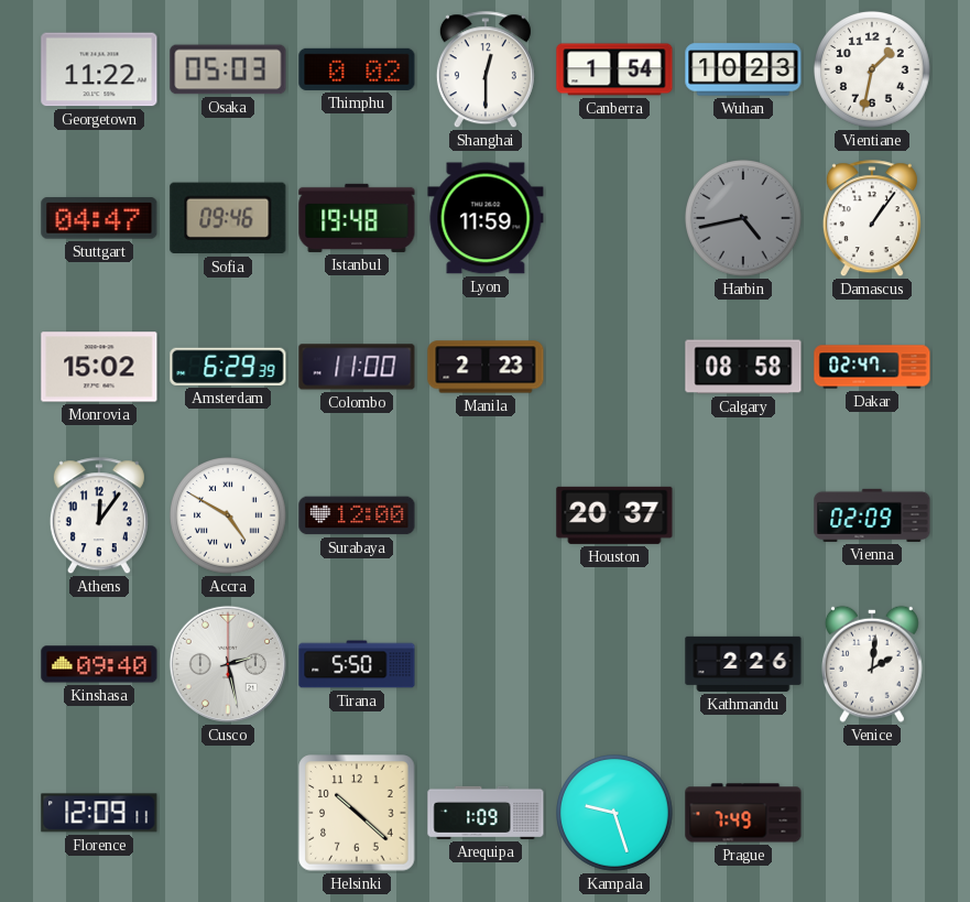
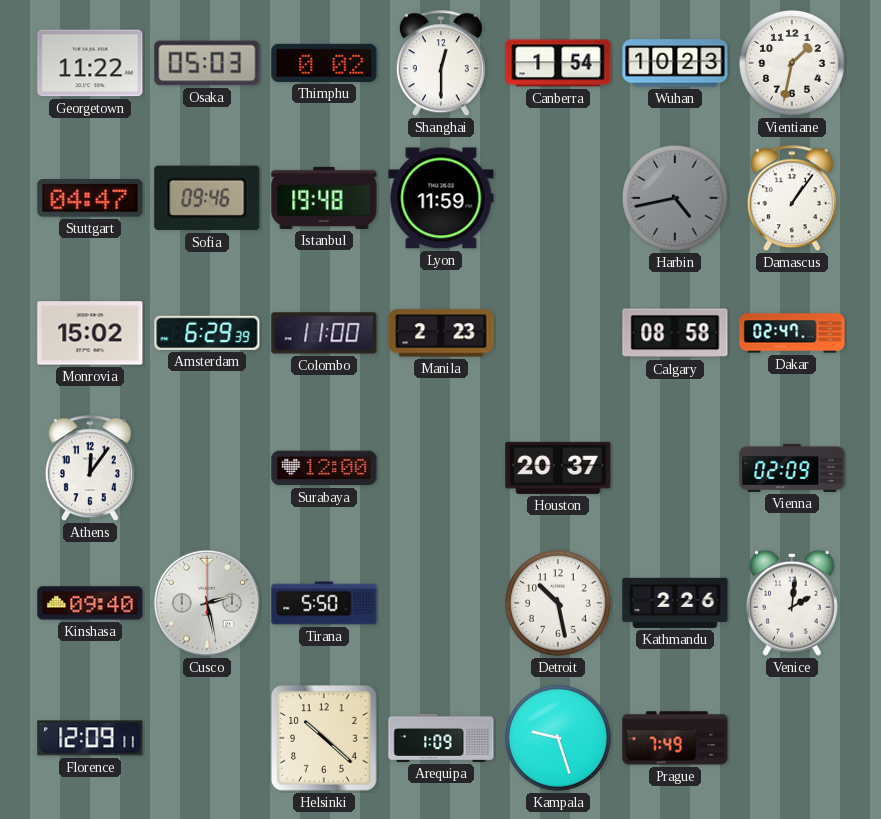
Accra: 4:50 -> none (229, 517)
Detroit: none -> 10:28 (559, 604)
